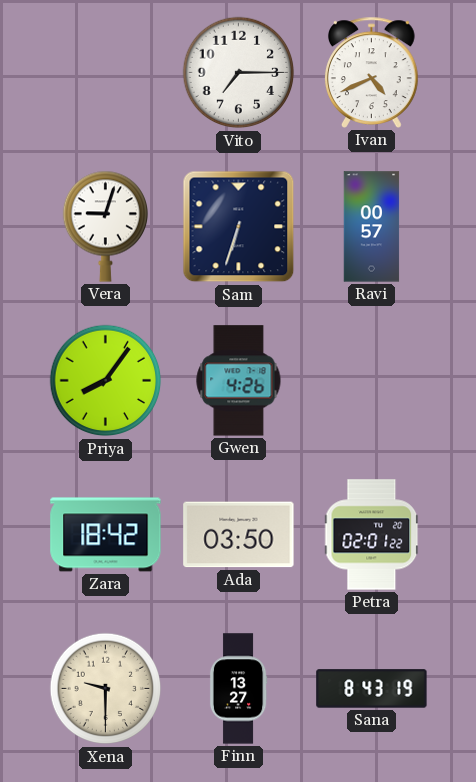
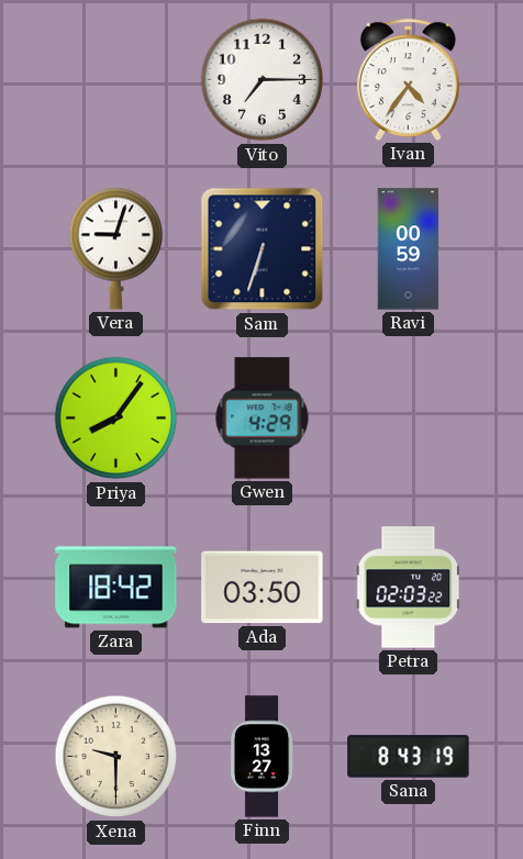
Ivan: 4:41 -> 4:36 (409, 79)
Ravi: 00:57 -> 00:59 (409, 249)
Gwen: 4:26 -> 4:29 (263, 419)
Petra: 02:01 -> 02:03 (409, 588)
